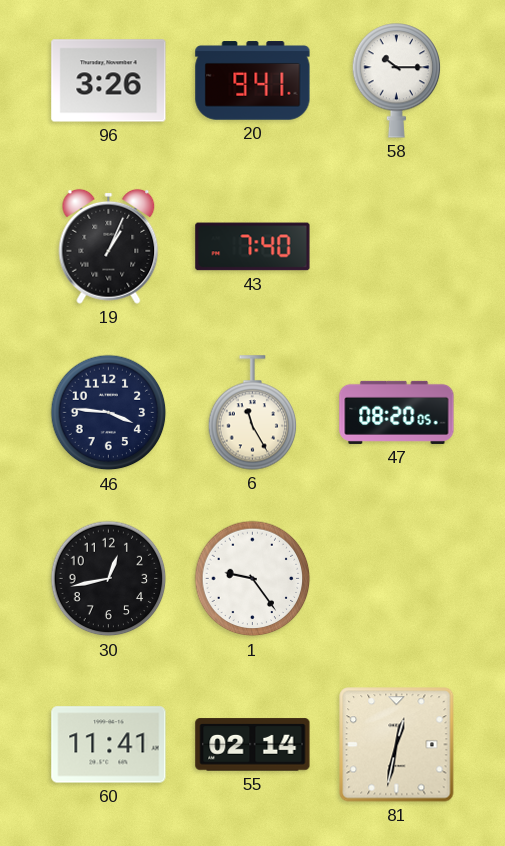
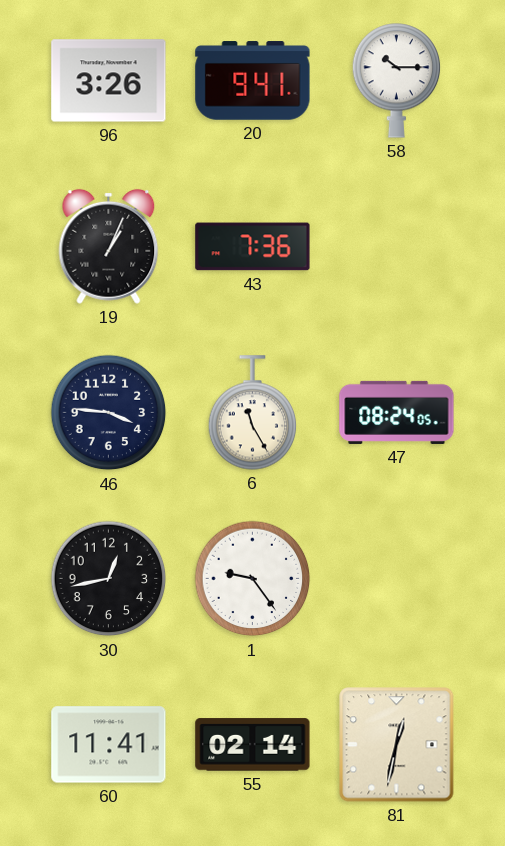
43: 7:40 -> 7:36 (253, 247)
47: 08:20 -> 08:24 (397, 412)
